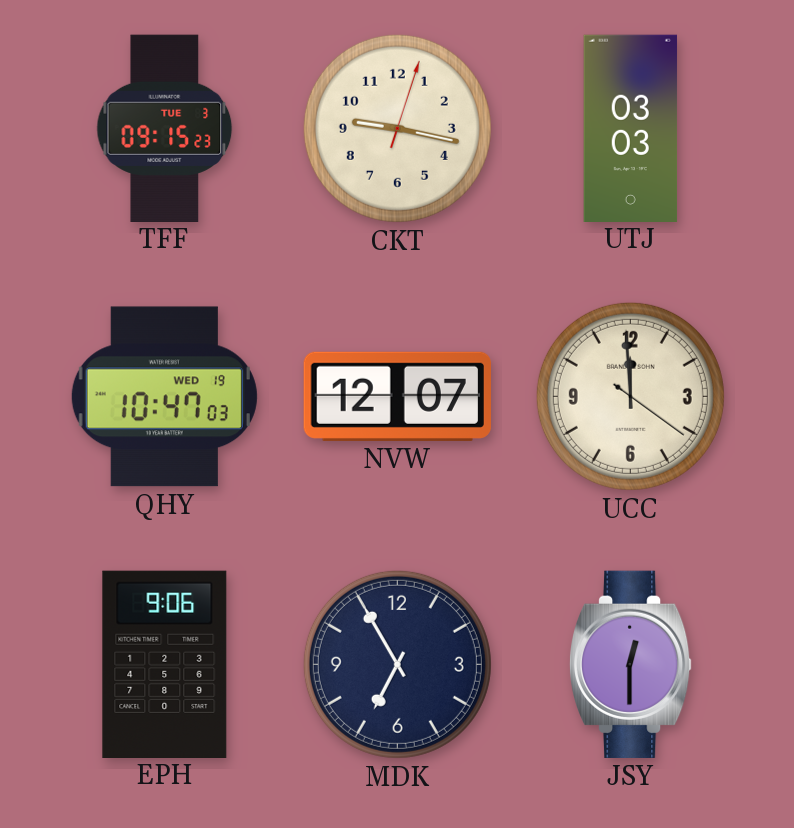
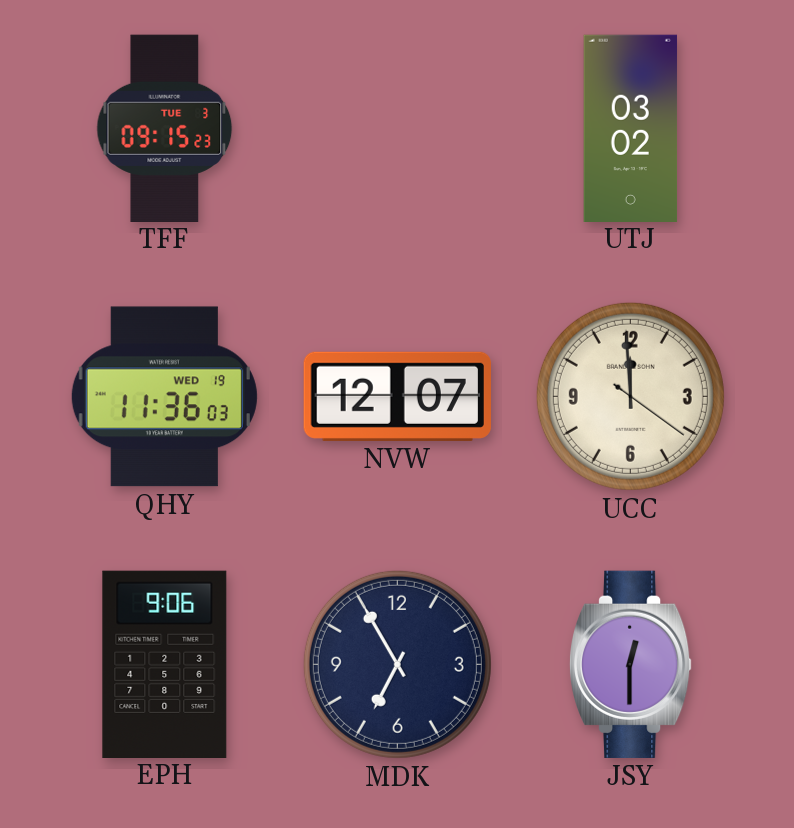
CKT: 9:17 -> none (397, 128)
UTJ: 03:03 -> 03:02 (631, 128)
QHY: 10:47 -> 11:36 (164, 397)
